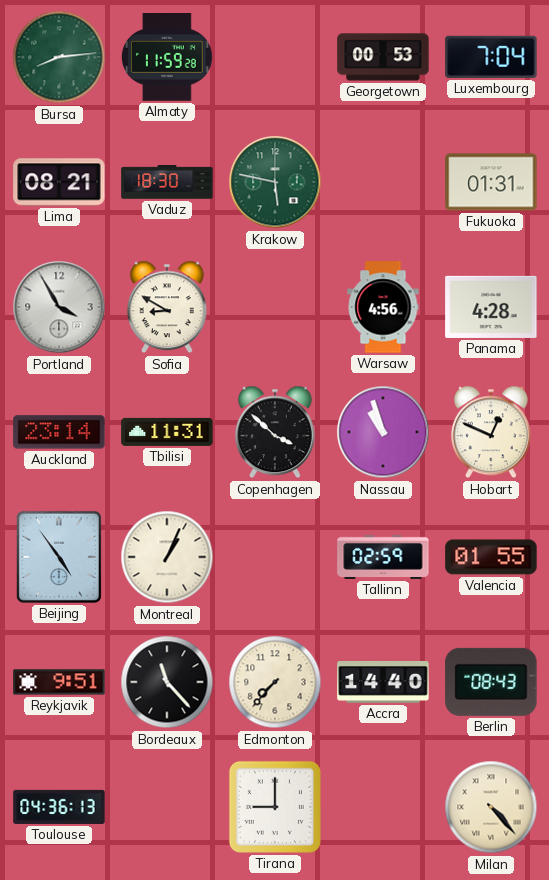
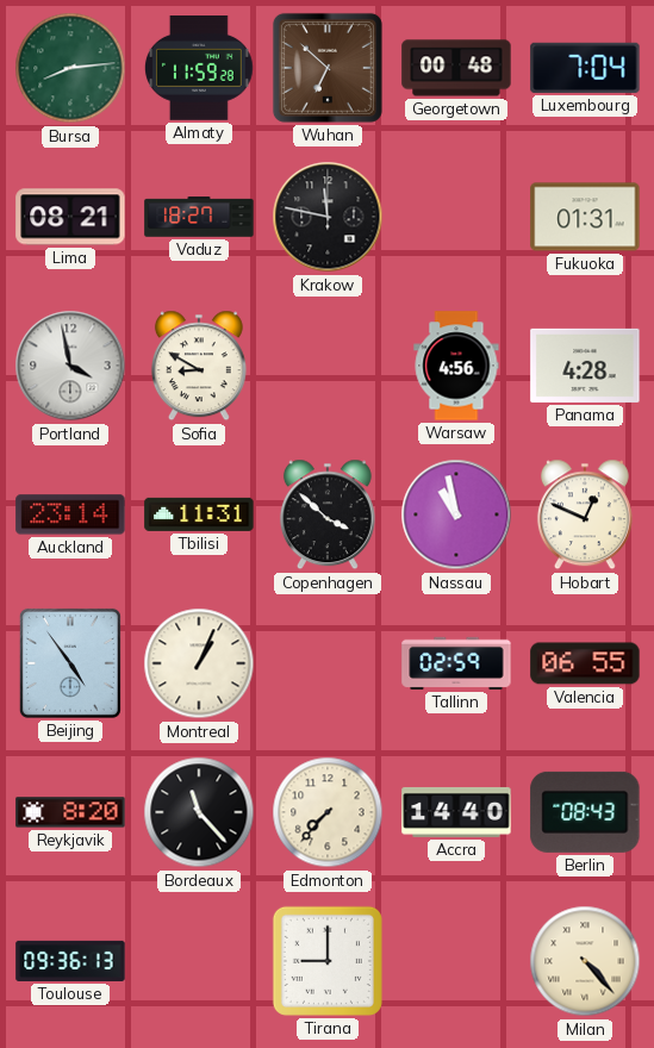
Wuhan: none -> 6:52 (328, 68)
Georgetown: 00:53 -> 00:48 (456, 68)
Vaduz: 18:30 -> 18:27 (199, 217)
Krakow: 5:47 -> 11:47 (328, 217)
Krakow dial: green -> black (328, 217)
Portland: 3:55 -> 3:58 (70, 366)
Nassau: 10:57 -> 10:58 (456, 514)
Valencia: 01:55 -> 06:55 (585, 663)
Reykjavik: 9:51 -> 8:20 (70, 812)
Toulouse: 04:36 -> 09:36 (70, 961)
